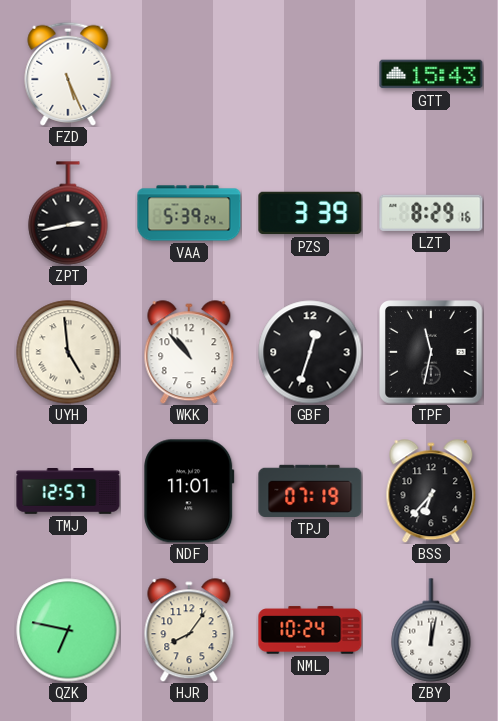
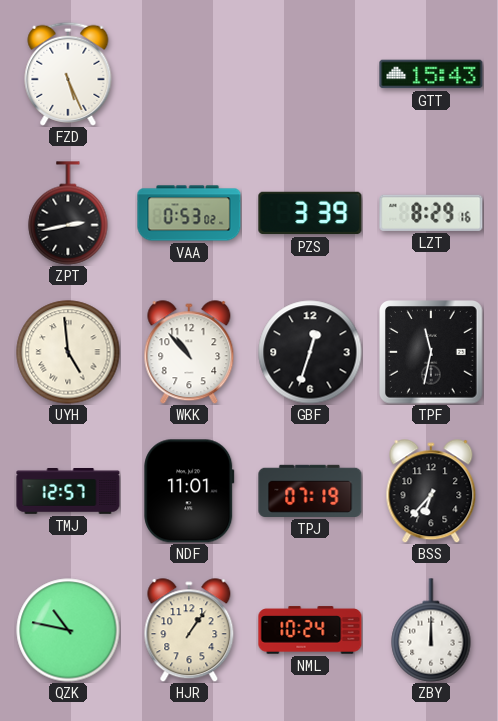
VAA: 5:39 -> 0:53 (189, 213)
QZK: 6:47 -> 10:47 (68, 630)
HJR: 8:06 -> 1:06 (189, 630)
ZBY: 12:02 -> 12:00 (431, 630)
